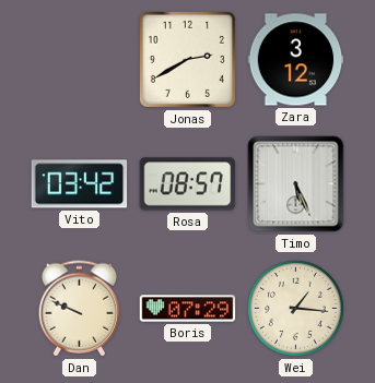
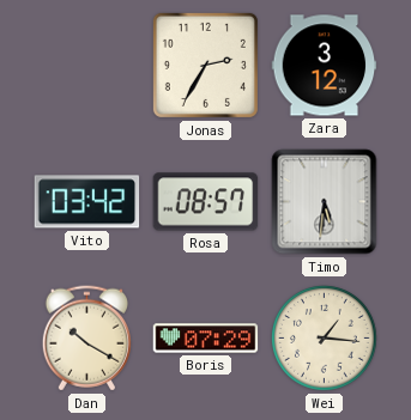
Jonas: 2:40 -> 2:35 (205, 65)
Timo: 5:26 -> 5:31 (325, 202)
Dan: 9:49 -> 10:20 (86, 339)
